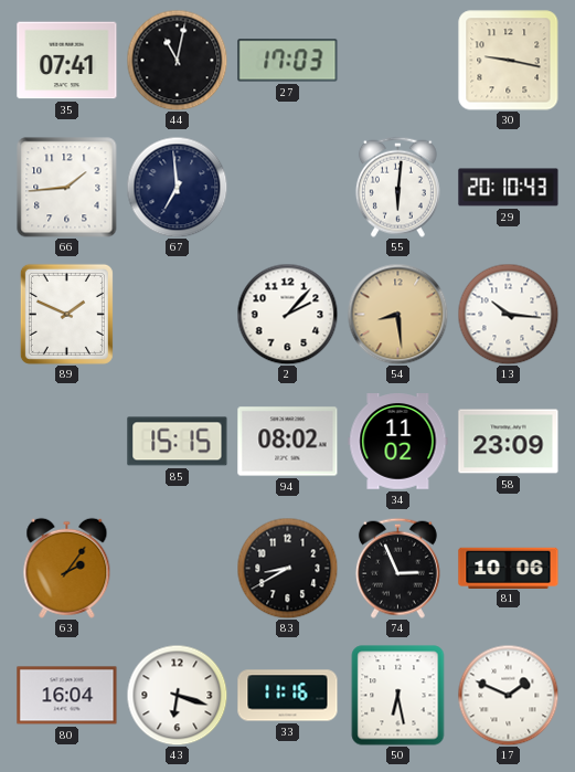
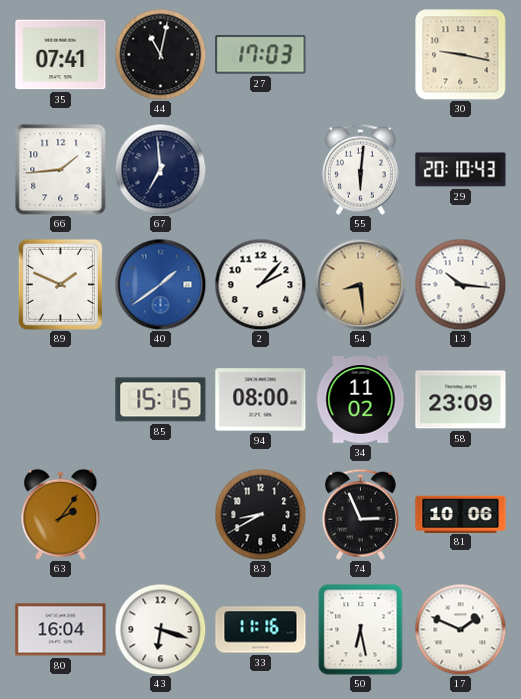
40: none -> 1:39 (160, 284)
94: 08:02 -> 08:00 (261, 400)
